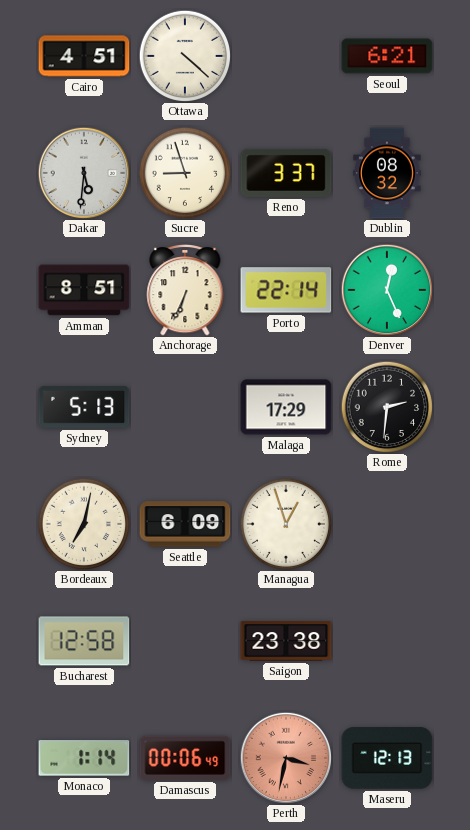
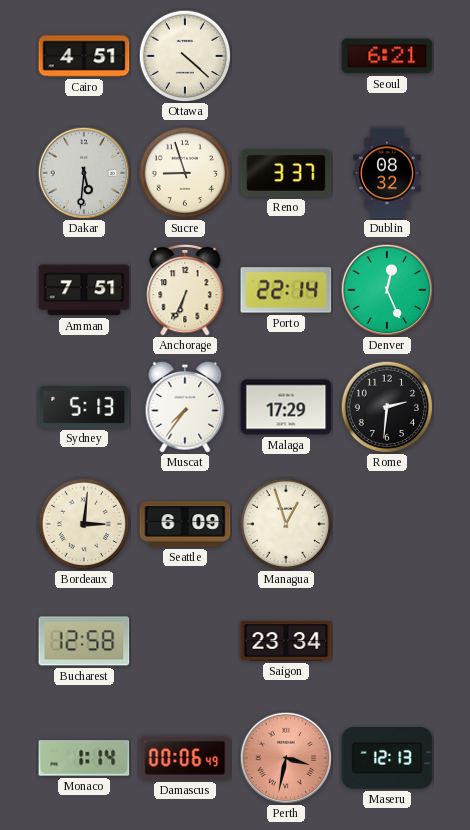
Amman: 8:51 -> 7:51 (84, 290)
Muscat: none -> 7:36 (185, 407)
Bordeaux: 7:02 -> 3:01 (84, 524)
Saigon: 23:38 -> 23:34 (286, 641)
